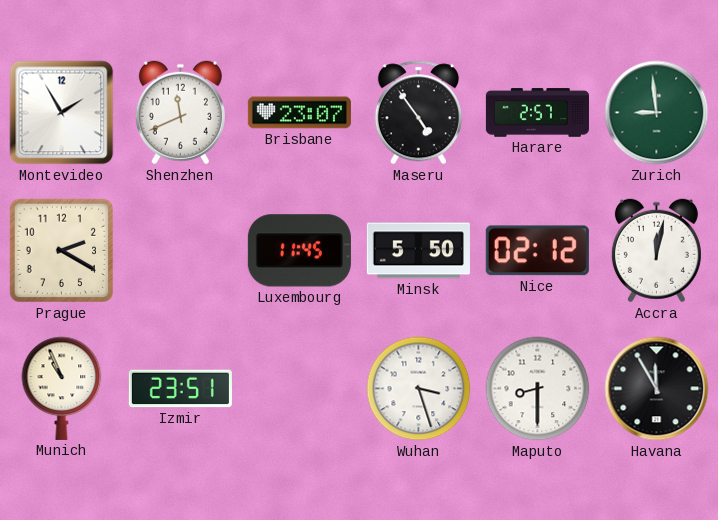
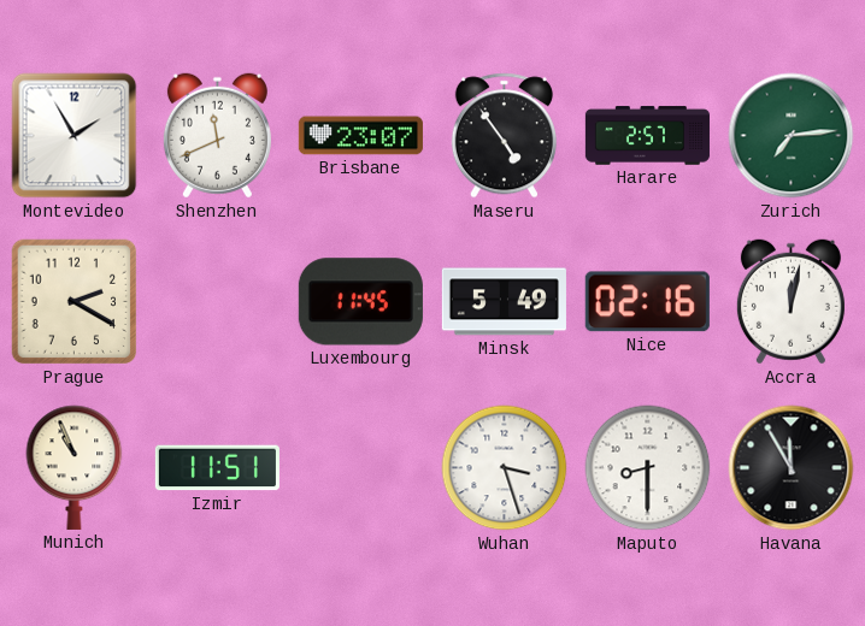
Zurich: 8:59 -> 7:14 (792, 136)
Minsk: 5:50 -> 5:49 (504, 302)
Nice: 02:12 -> 02:16 (647, 302)
Izmir: 23:51 -> 11:51 (217, 468)
